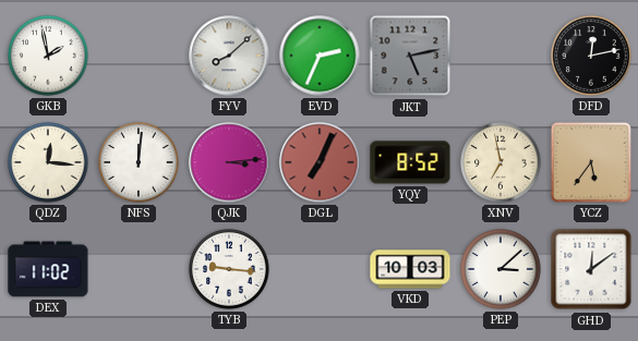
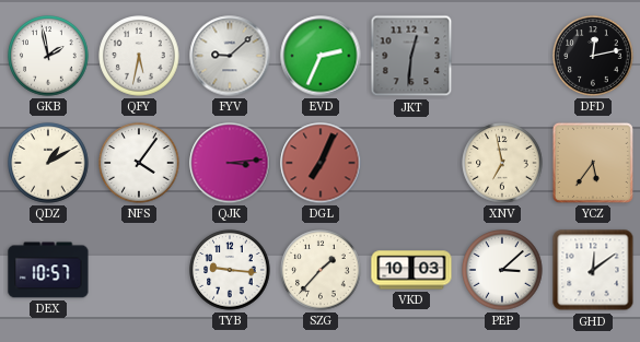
QFY: none -> 5:32 (139, 56)
FYV: 8:08 -> 9:08 (230, 56)
JKT: 5:13 -> 12:31 (411, 56)
QDZ: 12:16 -> 1:10 (48, 163)
NFS: 12:01 -> 4:06 (139, 163)
YQY: 8:52 -> none (410, 162)
DEX: 11:02 -> 10:57 (48, 270)
SZG: none -> 1:37 (321, 270)
